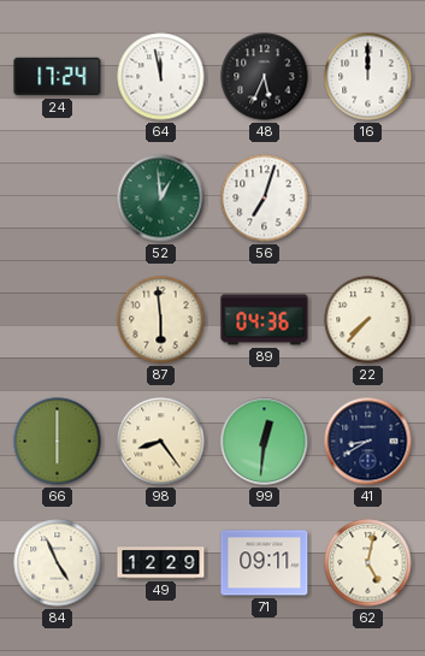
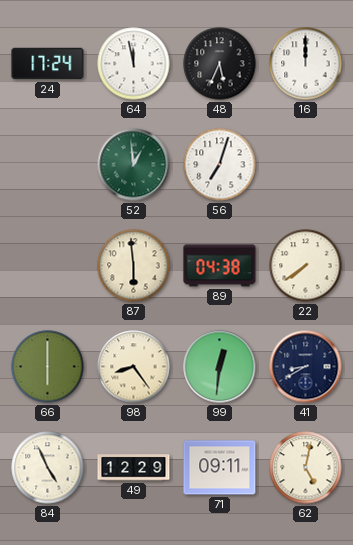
89: 04:36 -> 04:38 (220, 266)
22: 7:37 -> 7:39 (306, 266)
